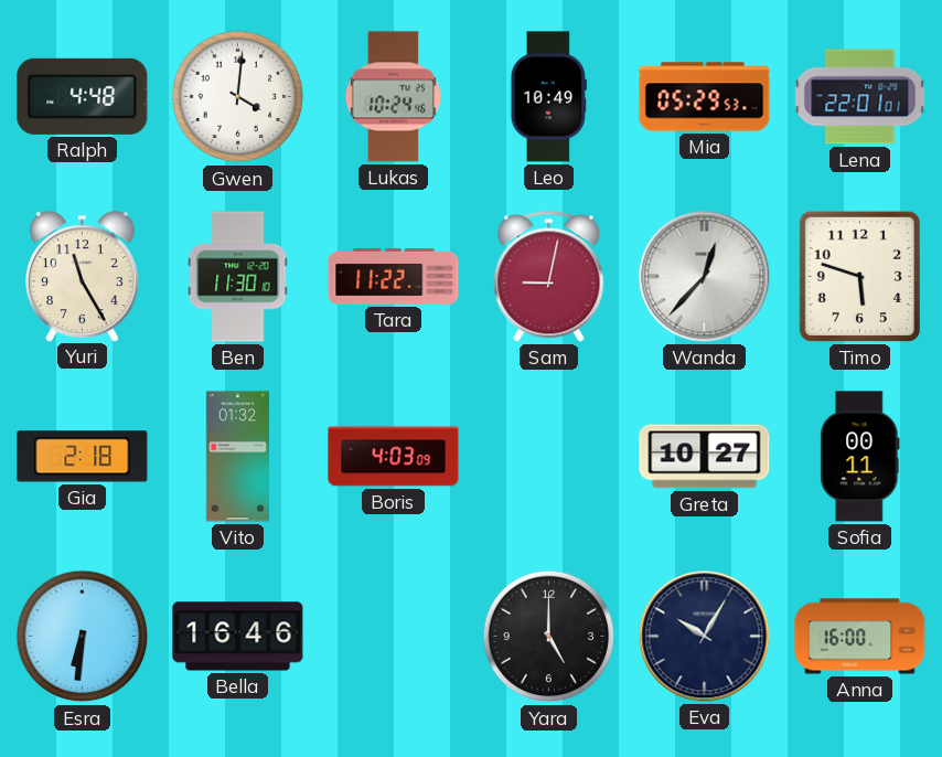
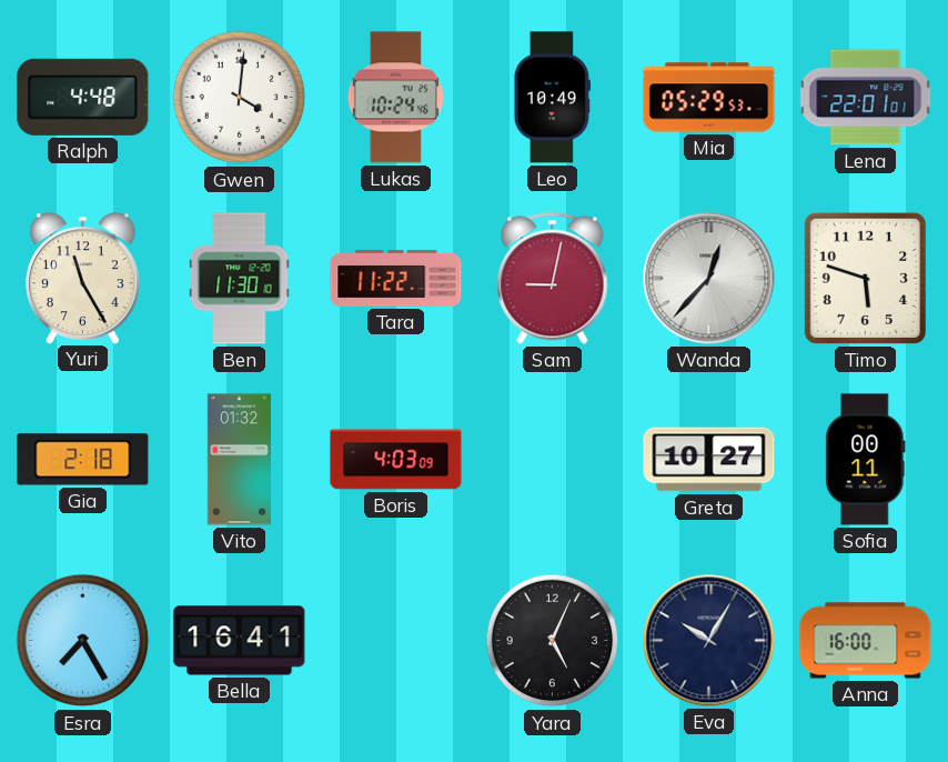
Esra: 6:31 -> 7:25 (83, 641)
Bella: 16:46 -> 16:41 (240, 641)
Yara: 5:00 -> 5:04 (553, 641)
